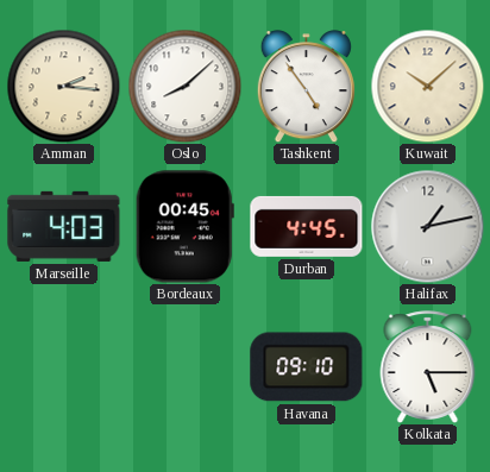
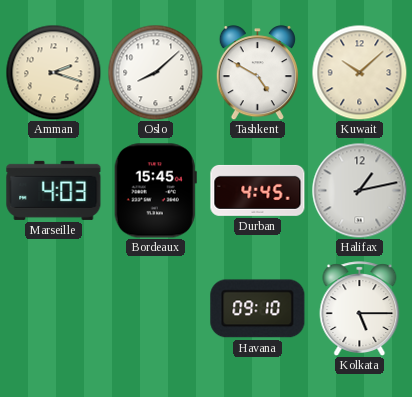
Amman: 2:16 -> 2:18 (53, 72)
Tashkent: 4:54 -> 4:50 (257, 73)
Bordeaux: 00:45 -> 15:45 (155, 191)
